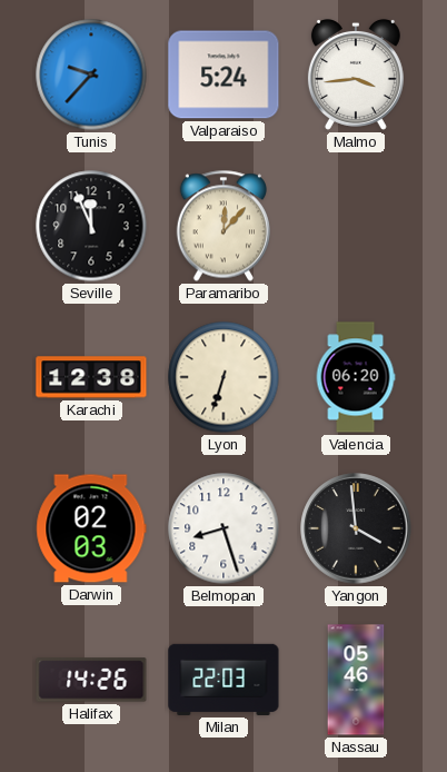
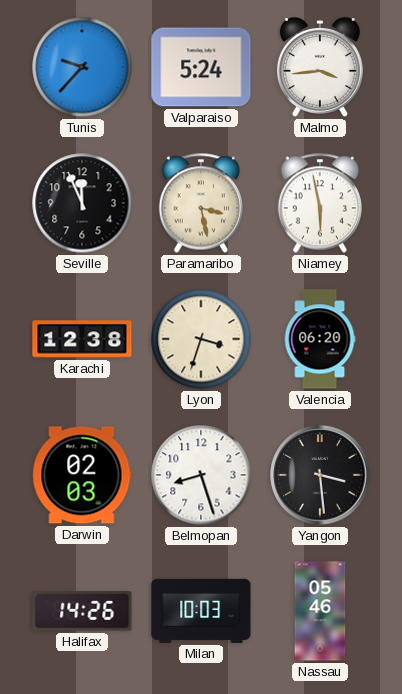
Paramaribo: 12:07 -> 3:28 (200, 203)
Niamey: none -> 5:58 (319, 203)
Lyon: 6:33 -> 3:33 (201, 339)
Yangon: 3:59 -> 3:29 (320, 475)
Milan: 22:03 -> 10:03 (201, 611)
